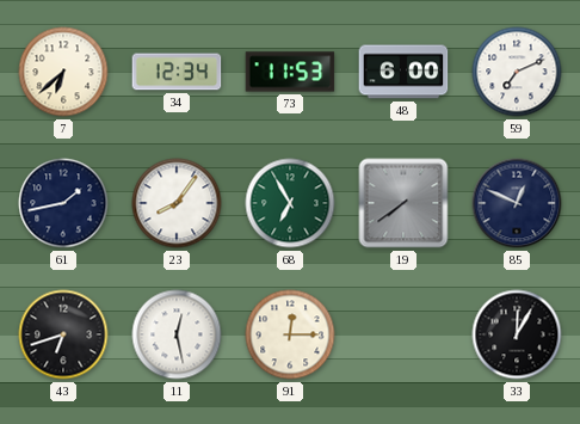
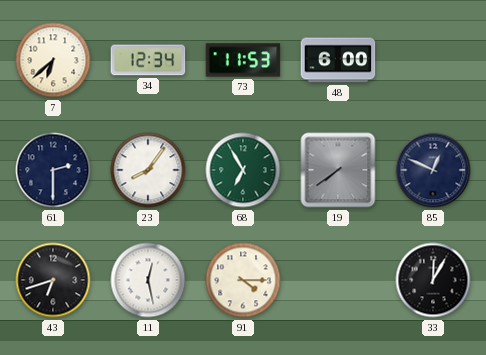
59: 7:11 -> none (517, 72)
61: 1:43 -> 2:30 (53, 170)
91: 12:15 -> 4:15 (243, 280)
